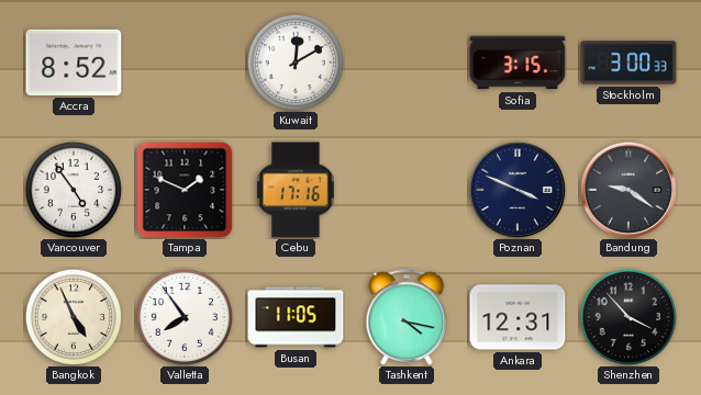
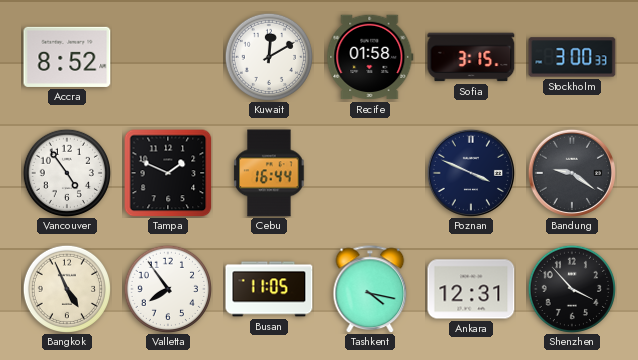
Recife: none -> 01:58 (370, 57)
Cebu: 17:16 -> 16:44 (269, 173)
